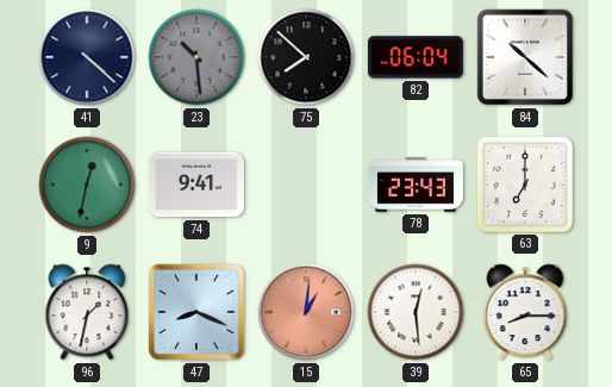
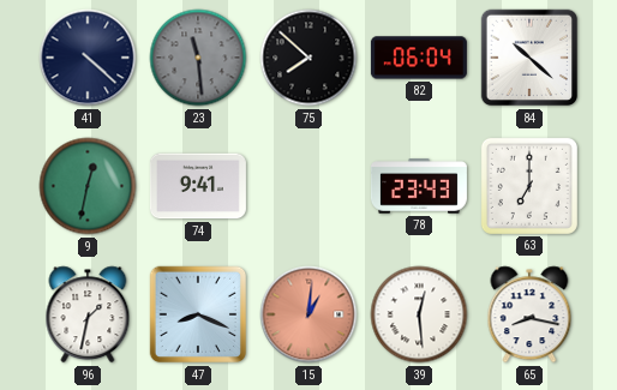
23: 10:29 -> 11:29 (198, 58)
65: 8:15 -> 8:17 (529, 314)
